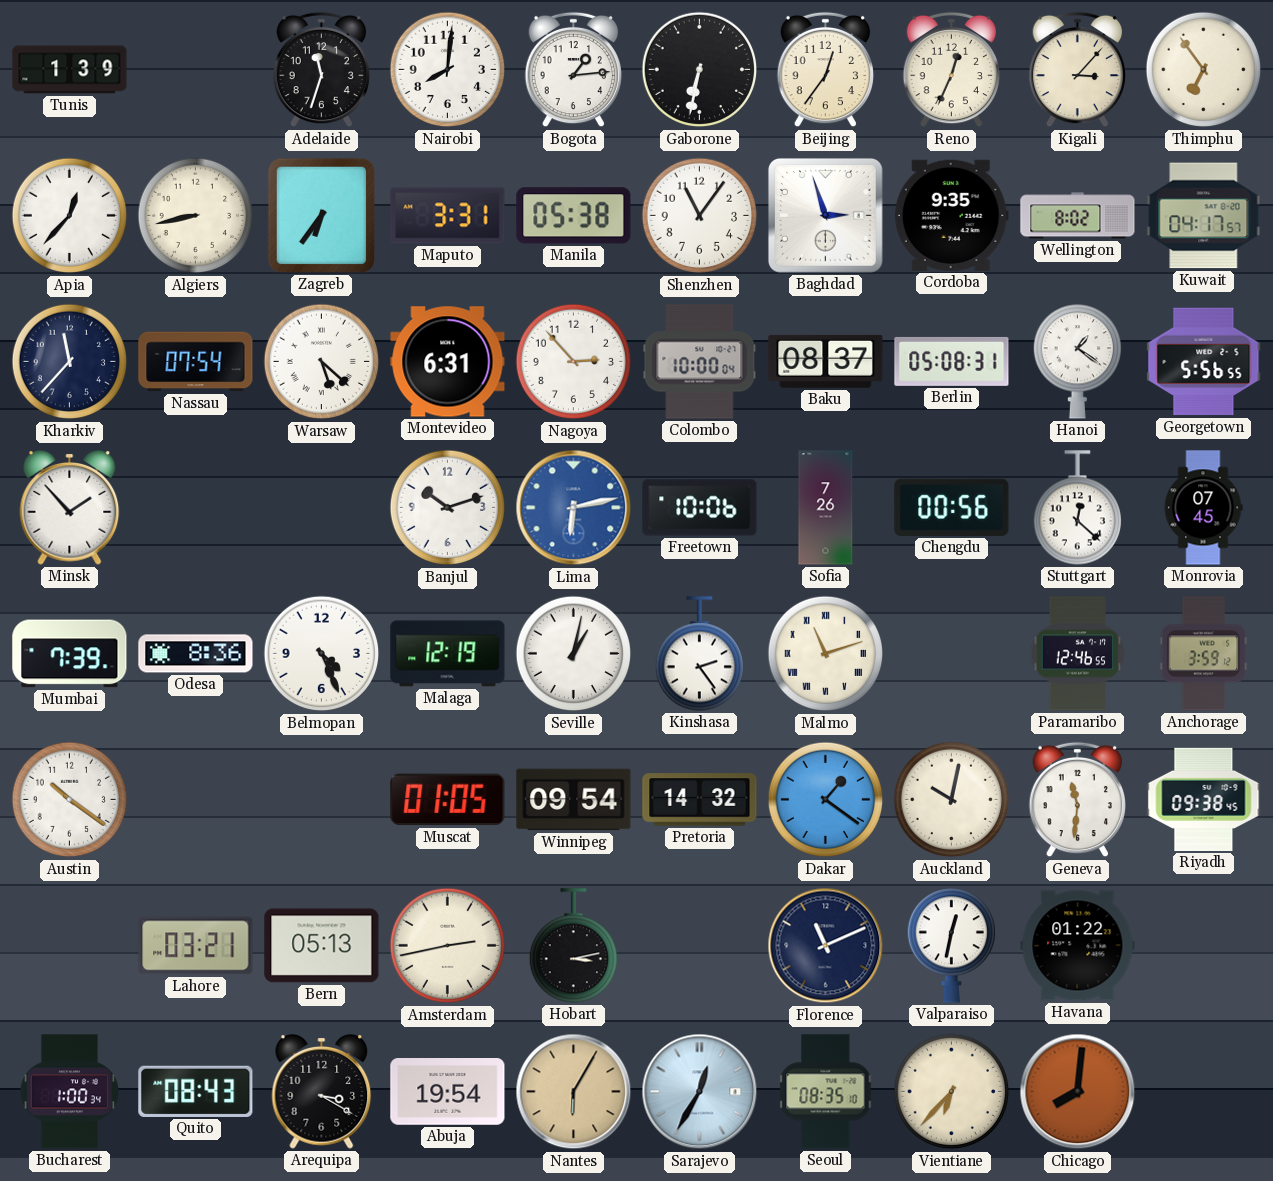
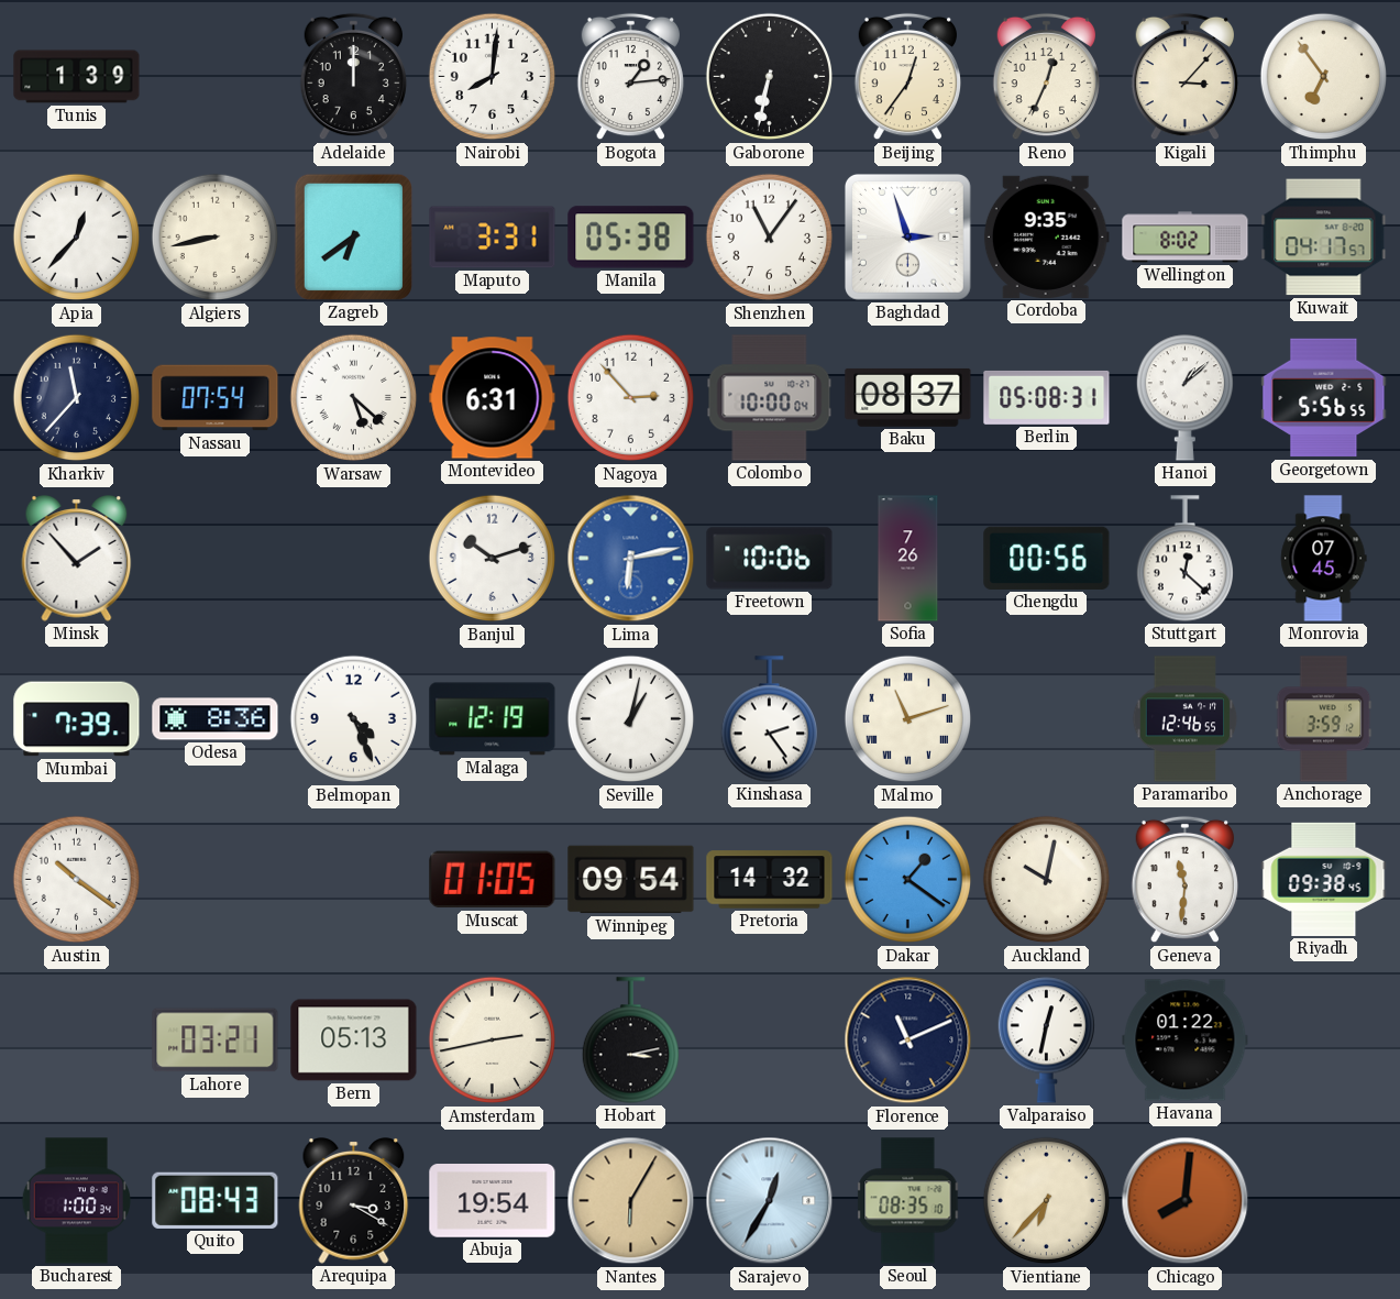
Adelaide: 11:33 -> 12:00 (353, 77)
Zagreb: 6:36 -> 6:39 (353, 236)
Hanoi: 1:21 -> 1:08 (1184, 398)
